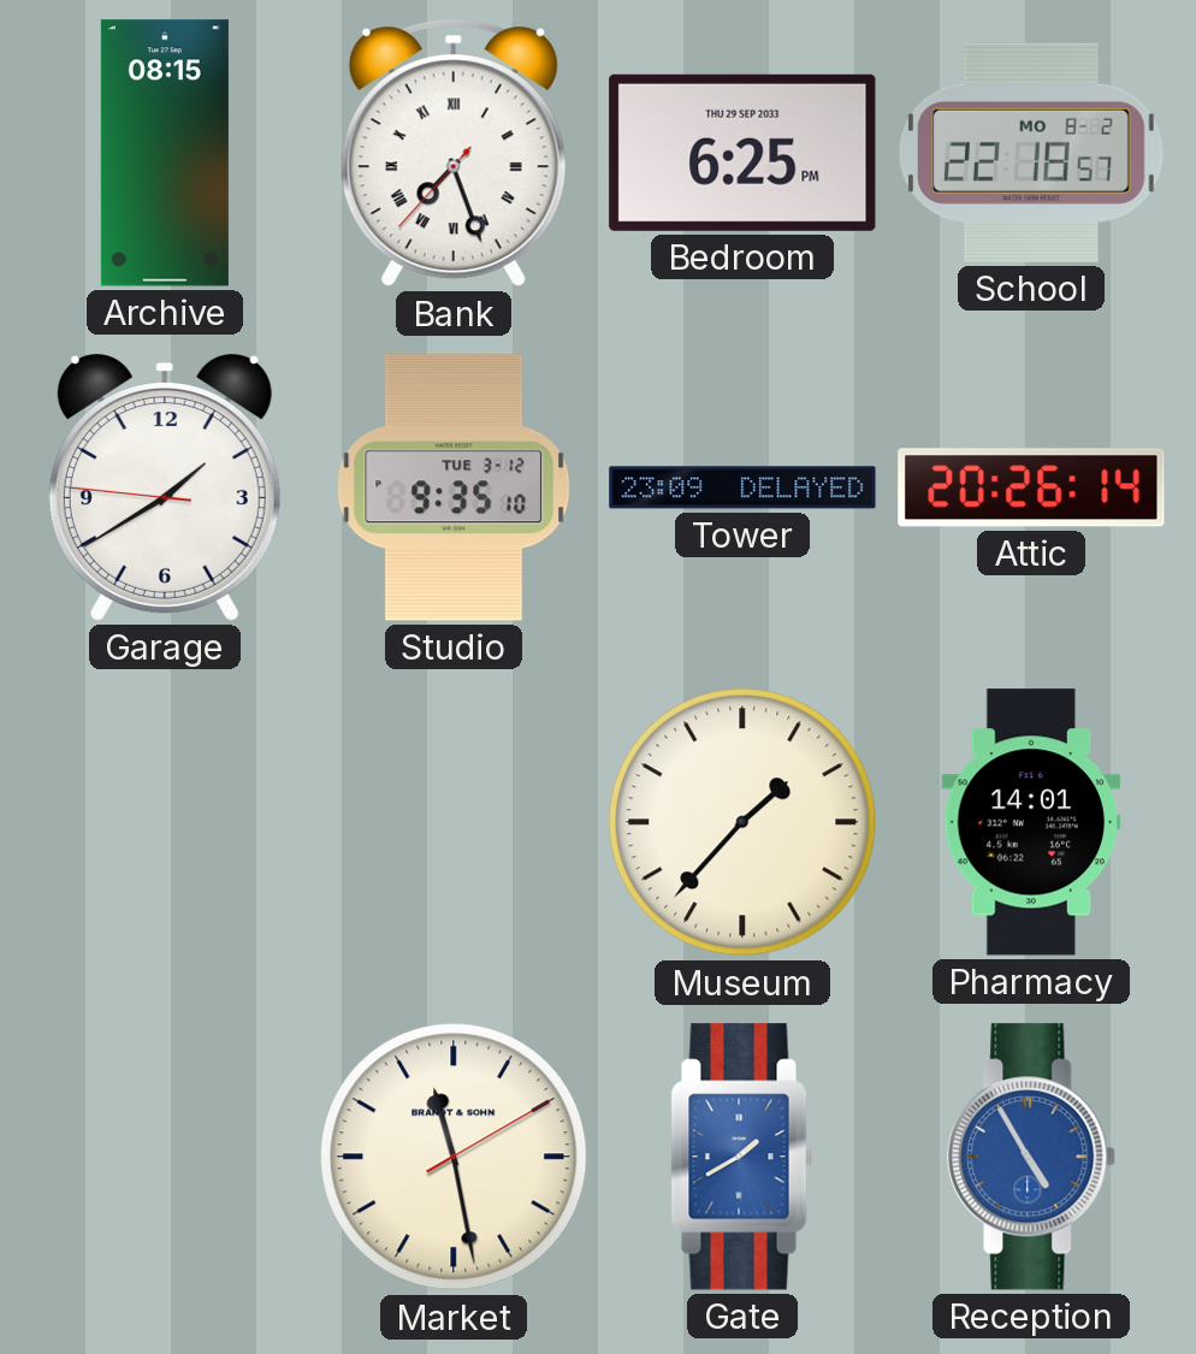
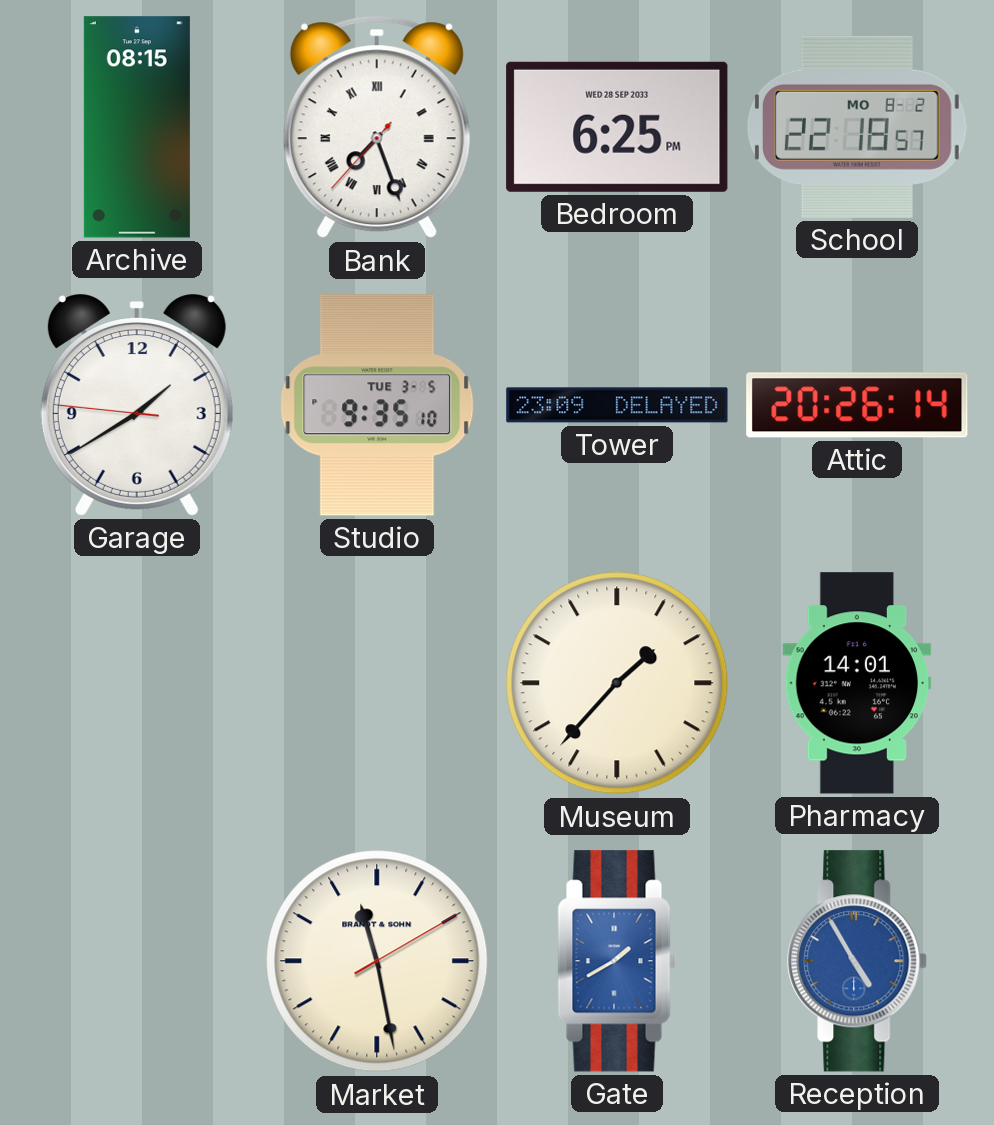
Bedroom date: THU 29 SEP 2033 -> WED 28 SEP 2033 (617, 127)
Studio date: TUE 3-12 -> TUE 3-5 (377, 405)
